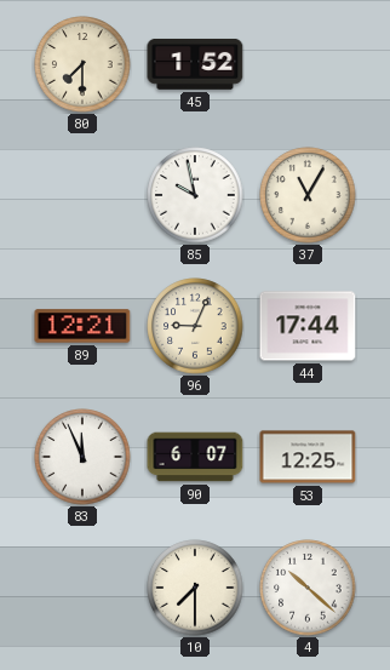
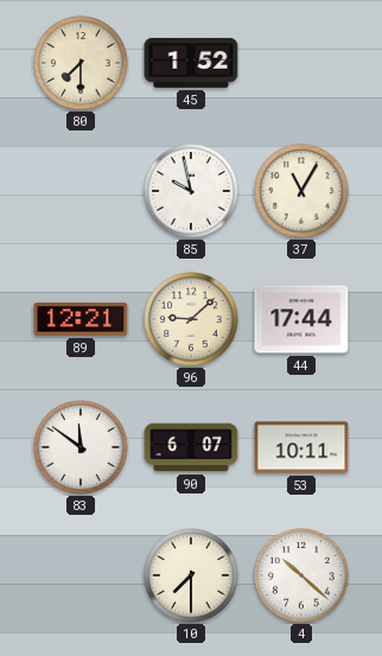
96: 9:04 -> 9:08 (191, 319)
83: 11:56 -> 11:51 (81, 447)
53: 12:25 -> 10:11 (301, 447)
